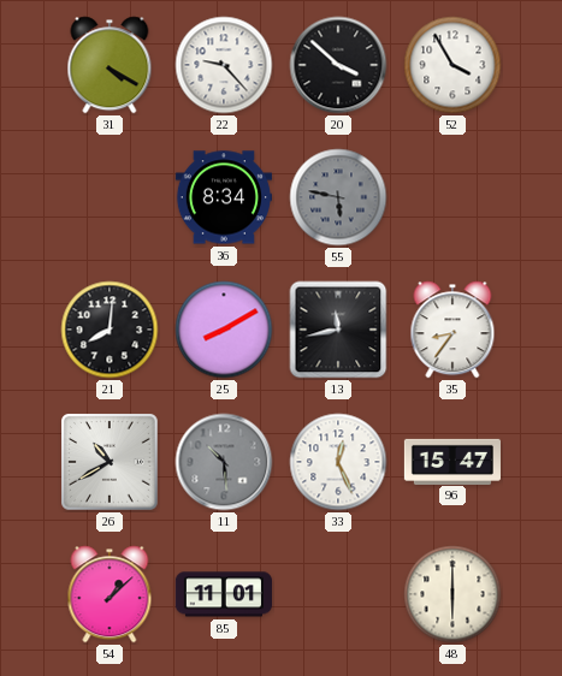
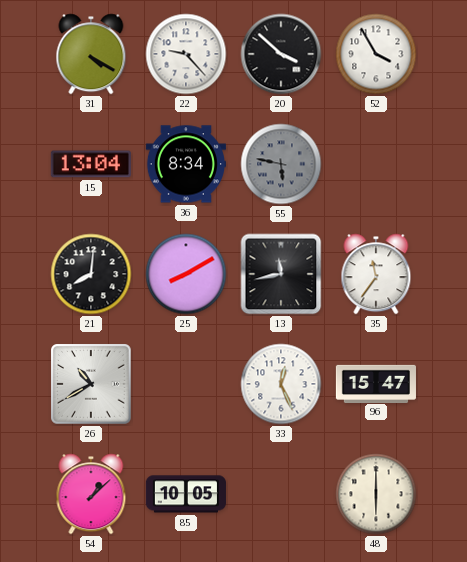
15: none -> 13:04 (91, 164)
35: 8:36 -> 11:36 (376, 274)
11: 10:29 -> none (224, 462)
85: 11:01 -> 10:05 (186, 494)
